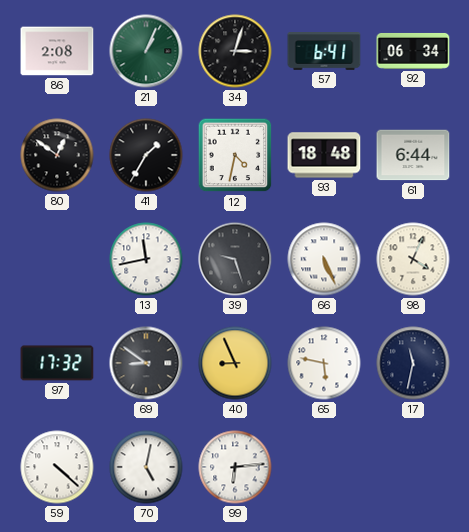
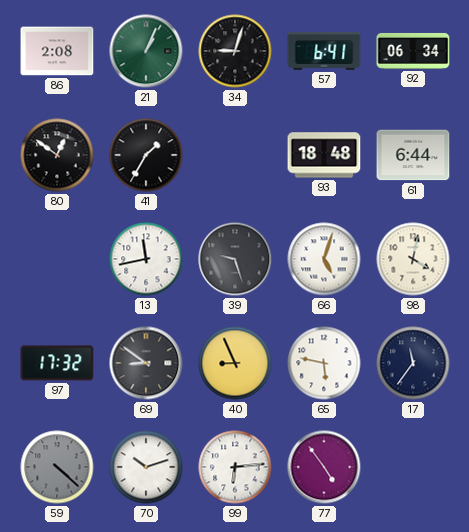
34: 3:03 -> 9:03 (235, 51)
12: 4:32 -> none (235, 155)
66: 5:26 -> 5:03 (324, 259)
98: 4:04 -> 4:02 (413, 259)
17: 11:32 -> 11:36 (413, 363)
59 dial: white -> grey (57, 467)
70: 5:02 -> 10:12 (146, 467)
77: none -> 4:54 (324, 467)
